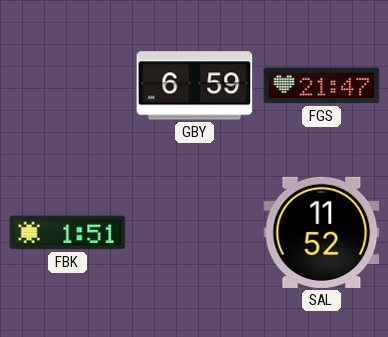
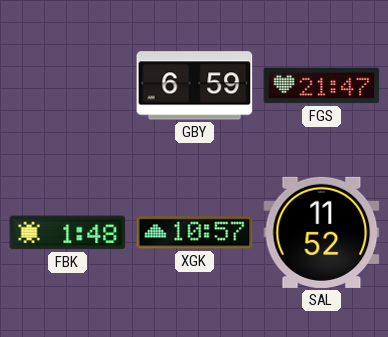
FBK: 1:51 -> 1:48 (68, 233)
XGK: none -> 10:57 (195, 233)
